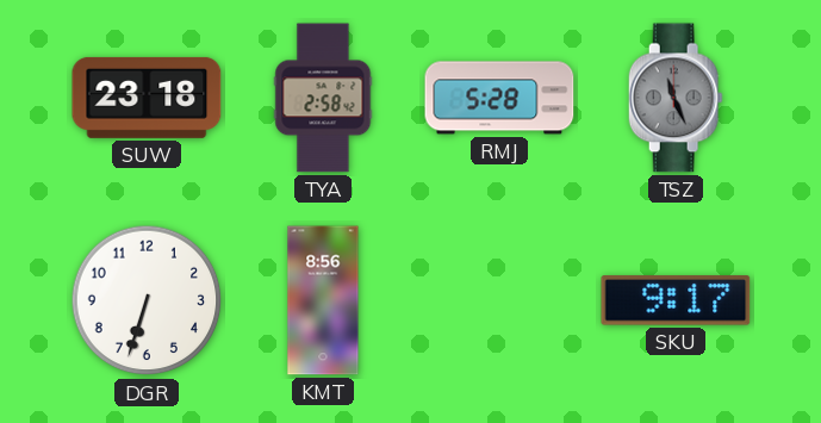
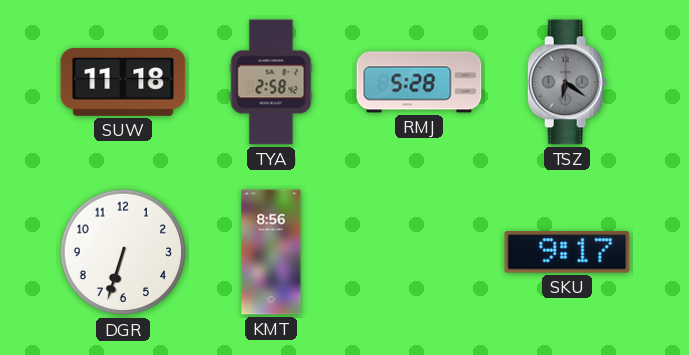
SUW: 23:18 -> 11:18 (123, 82)
TSZ: 11:26 -> 6:21 (567, 82)
